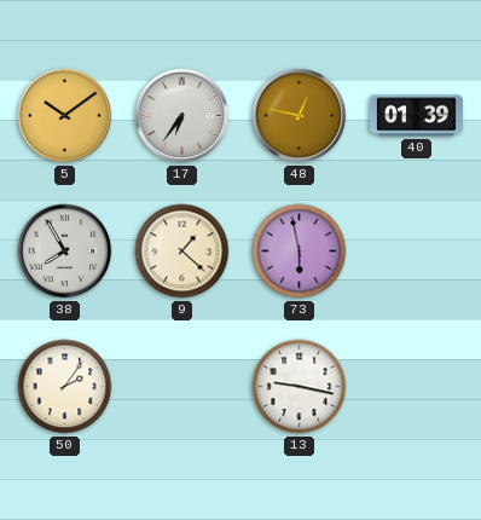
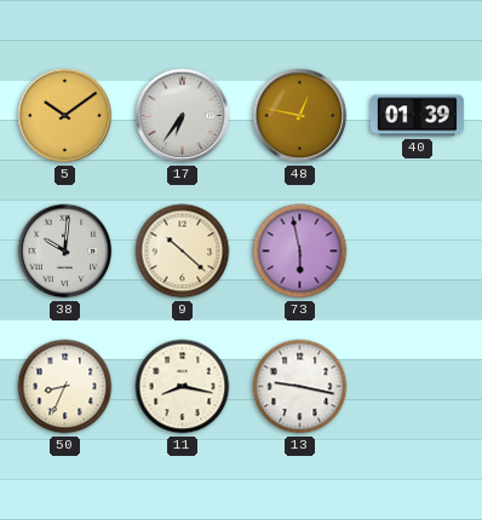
38: 7:55 -> 10:01 (65, 252)
9: 1:22 -> 10:22 (183, 252)
50: 2:06 -> 8:34 (65, 387)
11: none -> 8:17 (183, 387)
